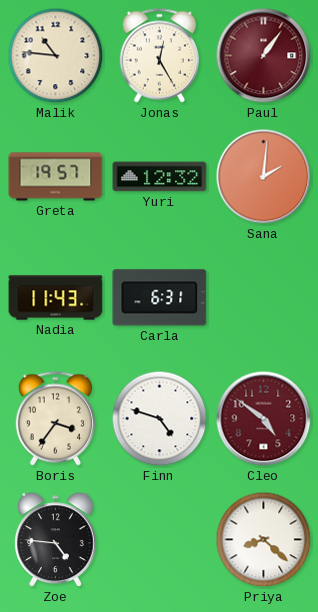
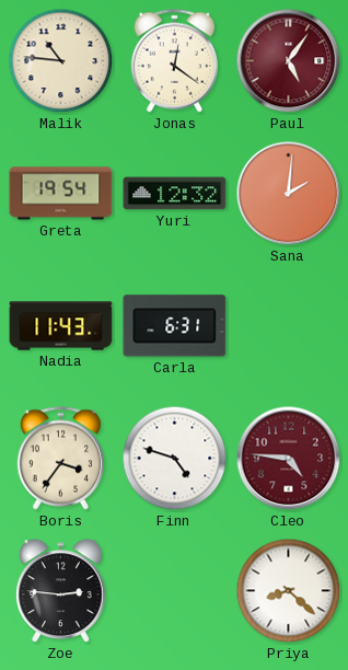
Jonas: 12:25 -> 12:21 (174, 61)
Paul: 1:06 -> 5:06 (289, 61)
Greta: 19:57 -> 19:54 (61, 194)
Cleo: 4:51 -> 4:46 (289, 459)
Zoe: 4:46 -> 2:46 (61, 591)
